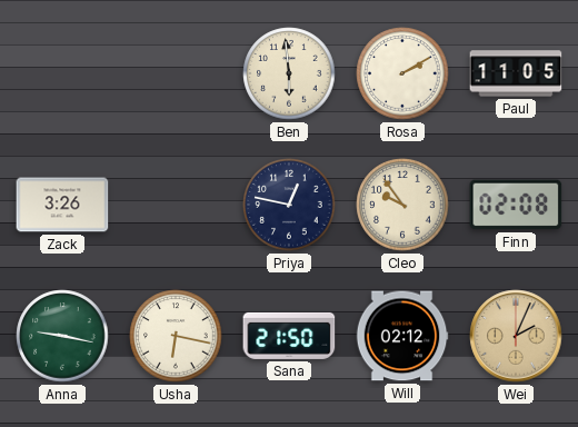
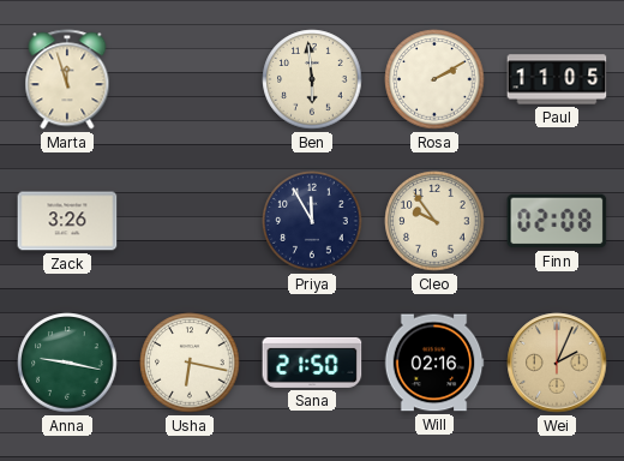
Marta: none -> 11:57 (67, 79)
Priya: 12:47 -> 11:55 (312, 221)
Will: 02:12 -> 02:16 (434, 363)
